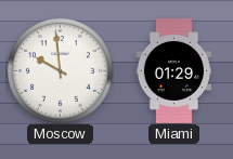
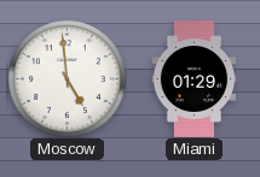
Moscow: 9:59 -> 4:59 (67, 78)
